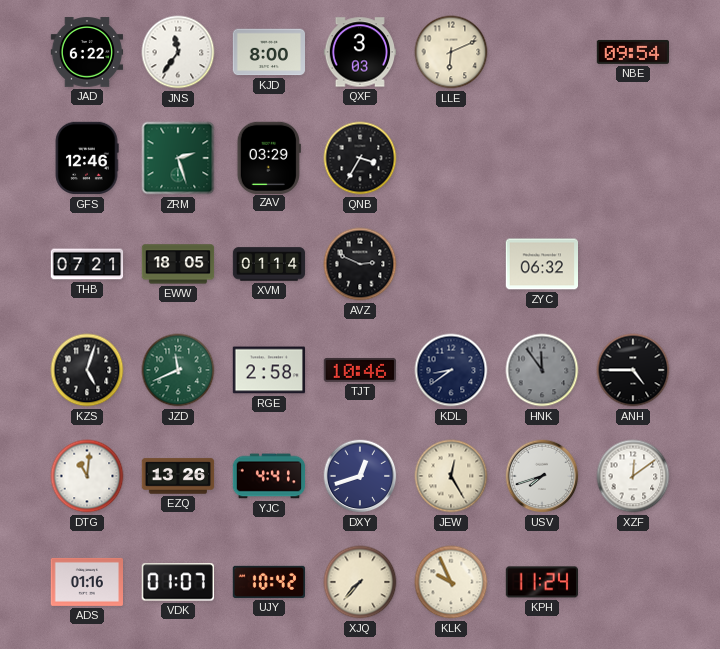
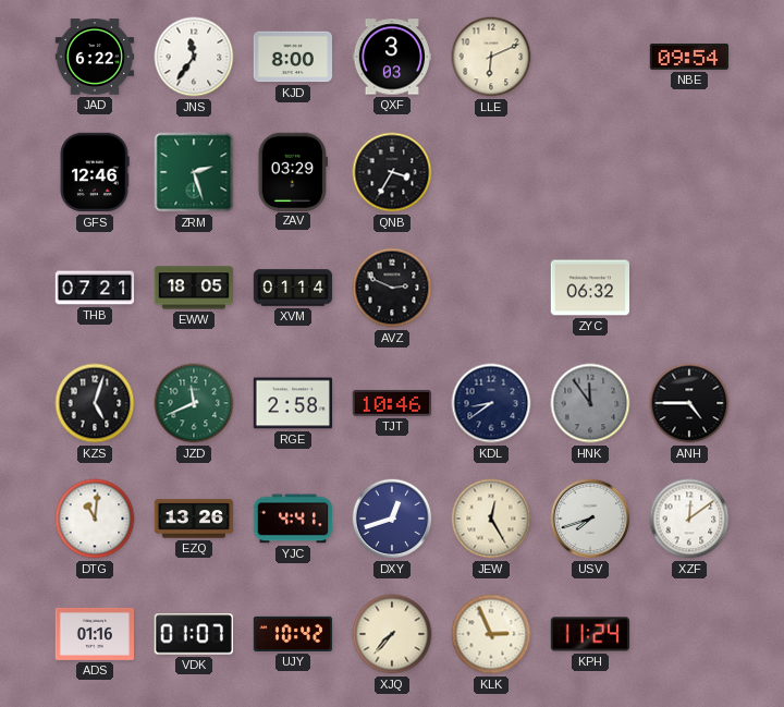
KLK: 9:56 -> 2:56 (491, 634)
